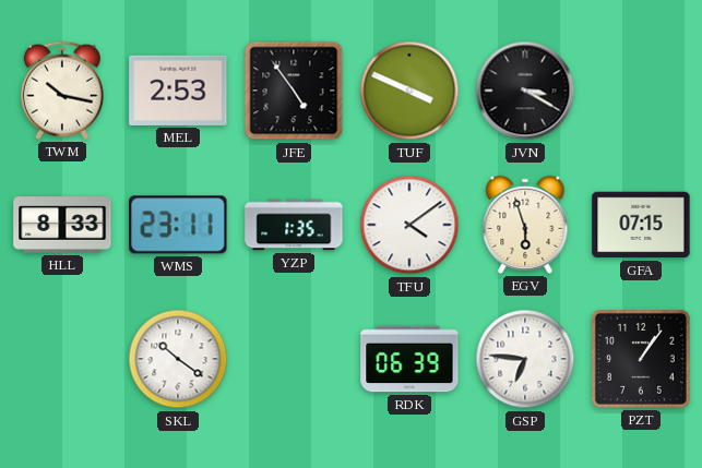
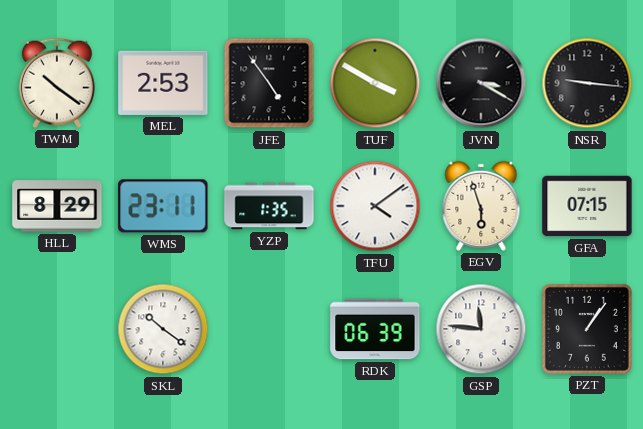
TWM: 10:17 -> 10:21 (57, 83)
TUF: 3:49 -> 3:50 (375, 83)
NSR: none -> 9:16 (587, 83)
HLL: 8:33 -> 8:29 (57, 206)
GSP: 6:46 -> 11:46 (481, 329)
